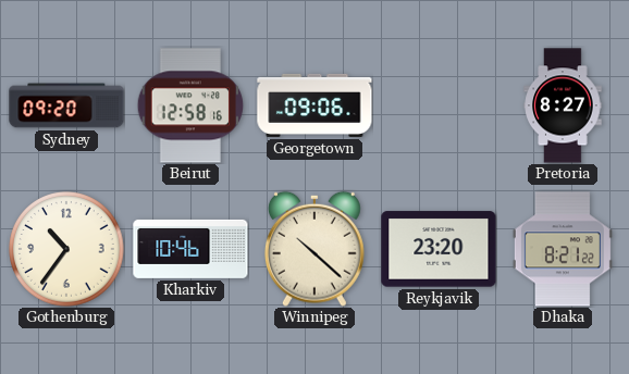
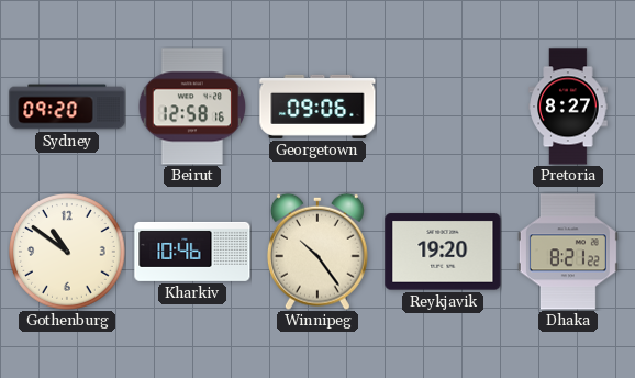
Gothenburg: 10:36 -> 10:51 (67, 252)
Winnipeg: 10:22 -> 10:24 (317, 252)
Reykjavik: 23:20 -> 19:20 (443, 252)
